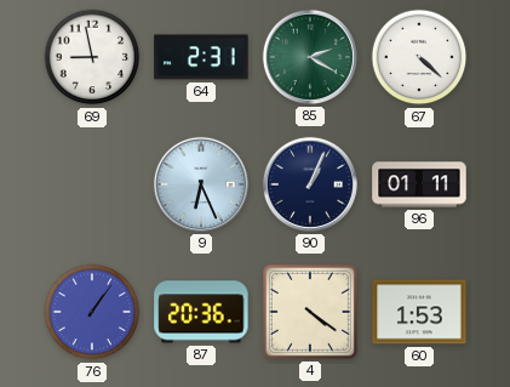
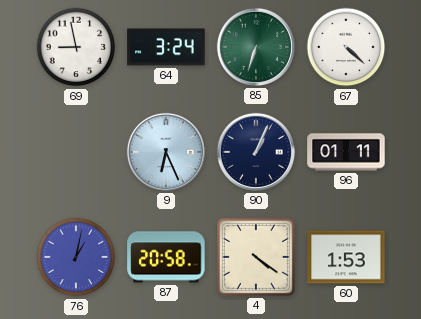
64: 2:31 -> 3:24 (166, 47)
85: 2:20 -> 6:33 (256, 47)
76: 1:06 -> 1:02 (76, 257)
87: 20:36 -> 20:58 (166, 257)
